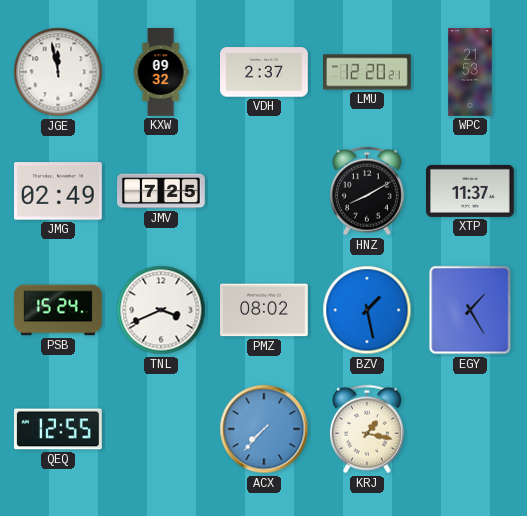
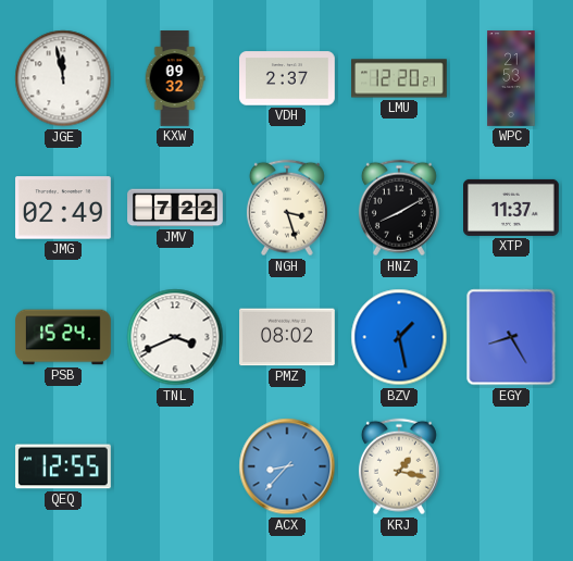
JMV: 7:25 -> 7:22 (175, 208)
NGH: none -> 3:27 (287, 208)
EGY: 1:25 -> 8:25 (511, 337)
ACX: 7:37 -> 8:37 (287, 466)
